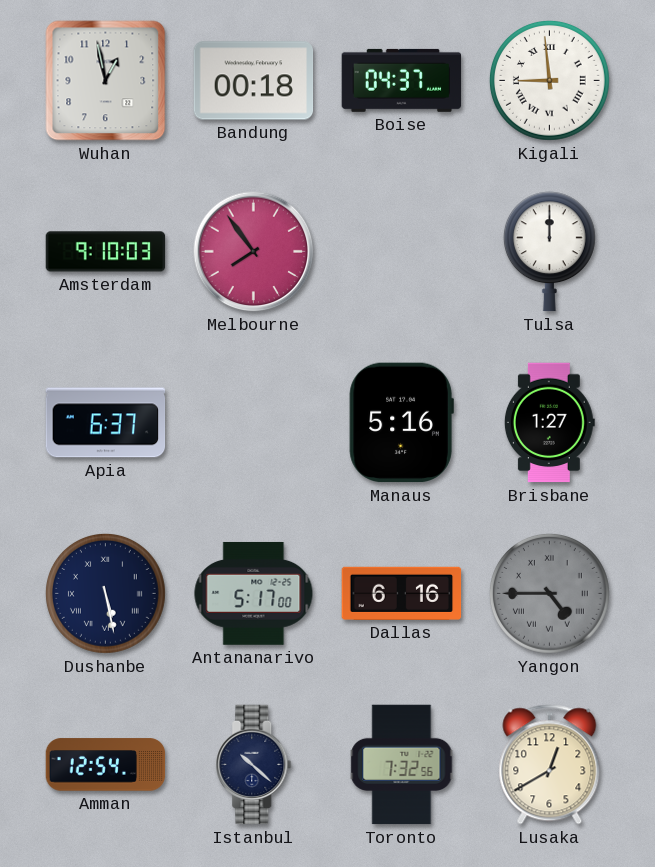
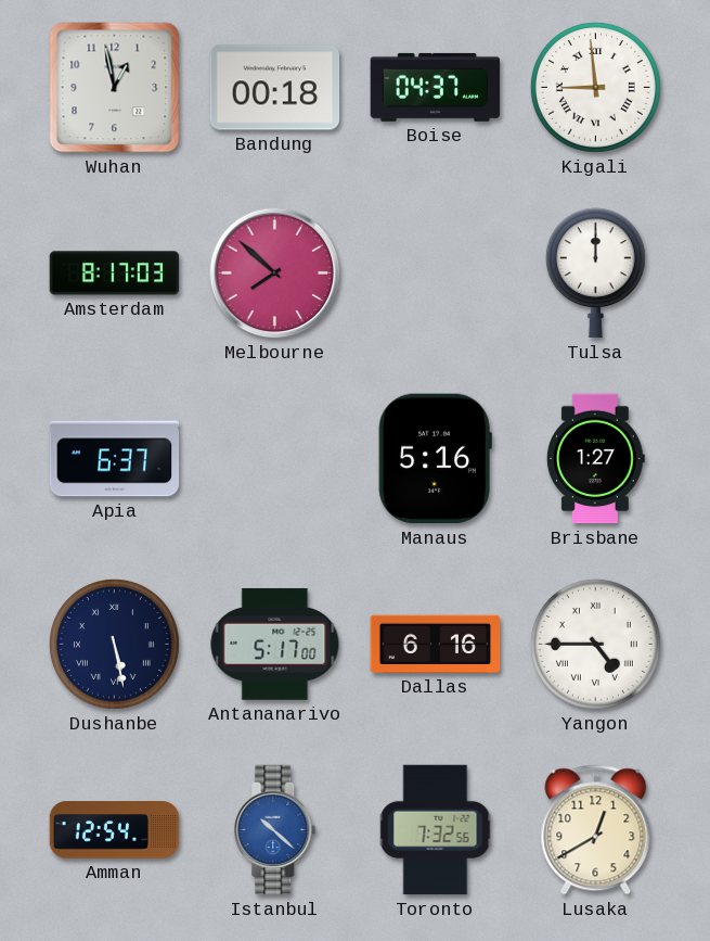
Amsterdam: 9:10 -> 8:17 (115, 274)
Melbourne: 7:54 -> 7:52 (275, 274)
Yangon dial: grey -> white (596, 645)
Istanbul dial: navy -> blue (275, 830)
